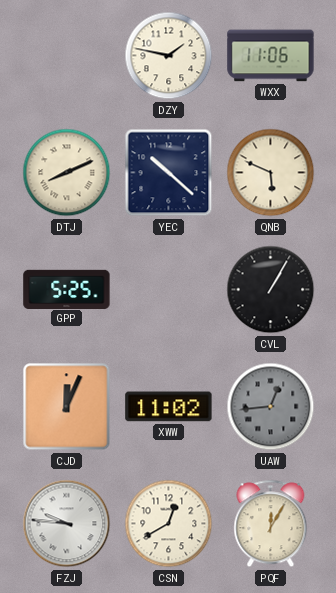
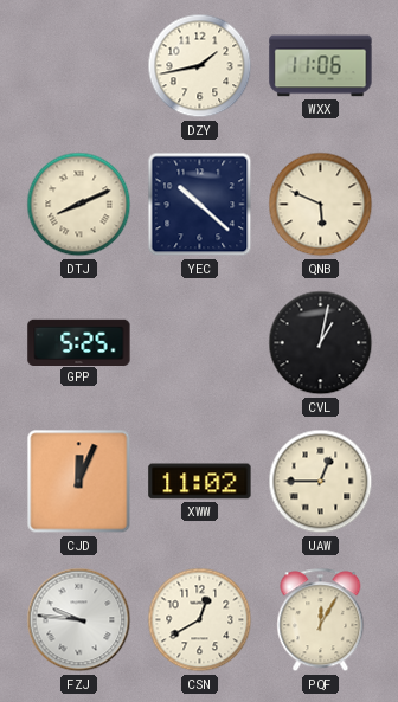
DZY: 1:47 -> 1:43 (200, 66)
CVL: 1:05 -> 1:02 (321, 343)
UAW: 12:44 -> 12:45 (321, 482)
UAW dial: grey -> cream (321, 482)
